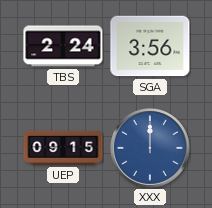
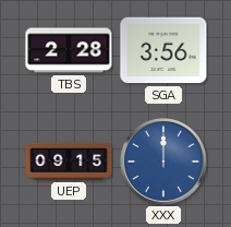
TBS: 2:24 -> 2:28 (69, 50)
